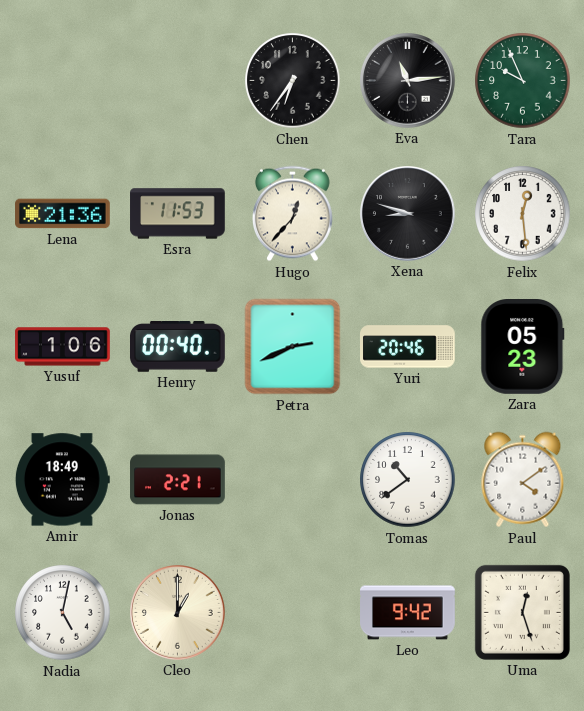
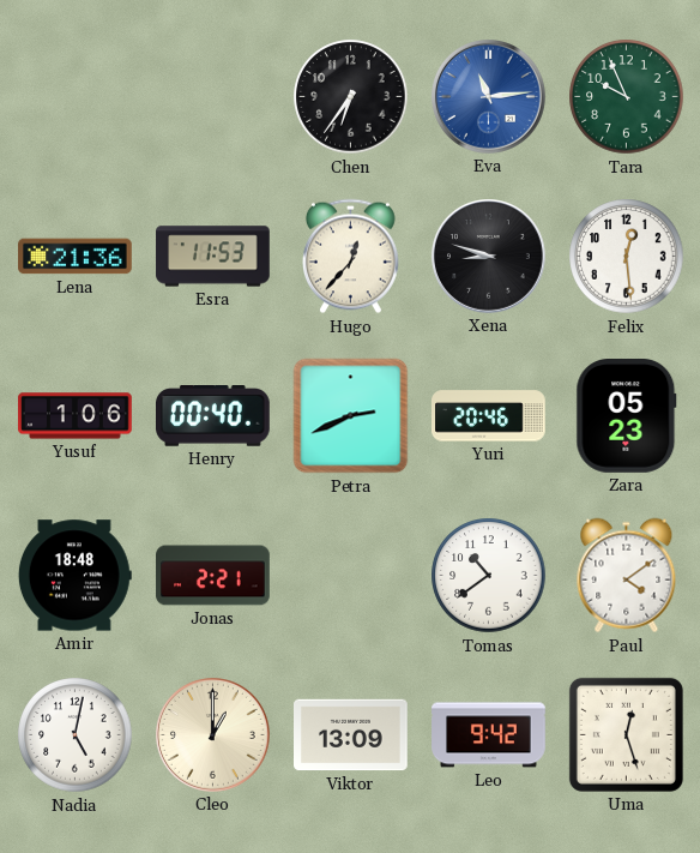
Eva dial: black -> blue (489, 97)
Amir: 18:49 -> 18:48 (74, 576)
Viktor: none -> 13:09 (351, 735)
